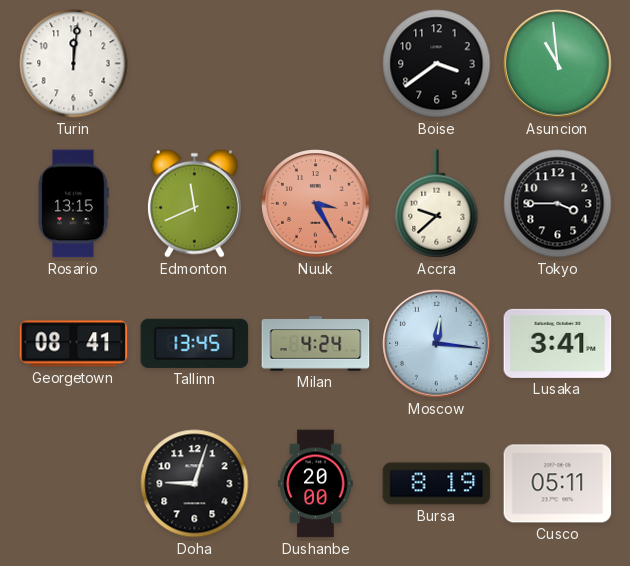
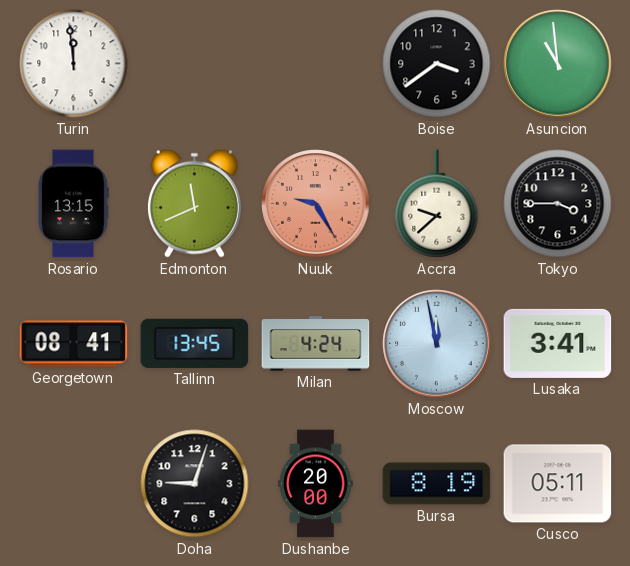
Turin: 12:01 -> 11:59 (74, 64)
Nuuk: 3:25 -> 9:25 (316, 204)
Moscow: 12:16 -> 11:58 (437, 344)
